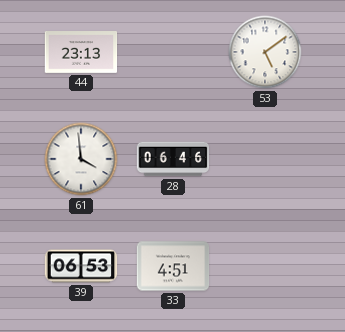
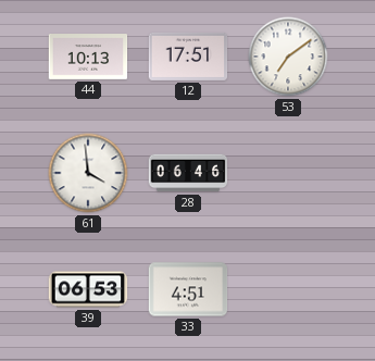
44: 23:13 -> 10:13 (88, 58)
12: none -> 17:51 (188, 57)
53: 5:09 -> 7:09 (288, 57)
